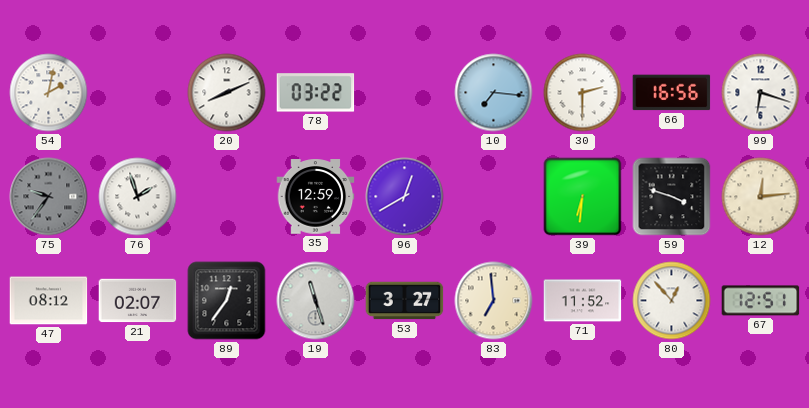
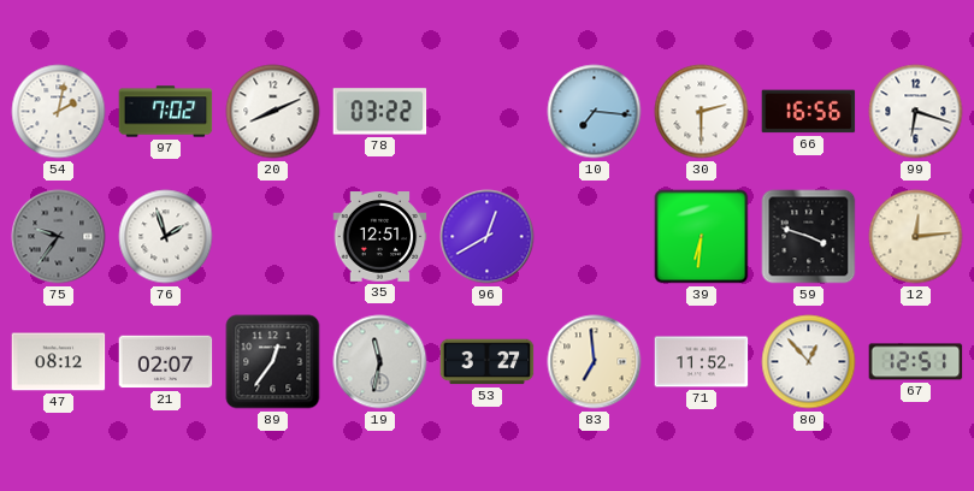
97: none -> 7:02 (166, 112)
35: 12:59 -> 12:51 (380, 237)
19: 11:27 -> 11:32 (380, 362)
